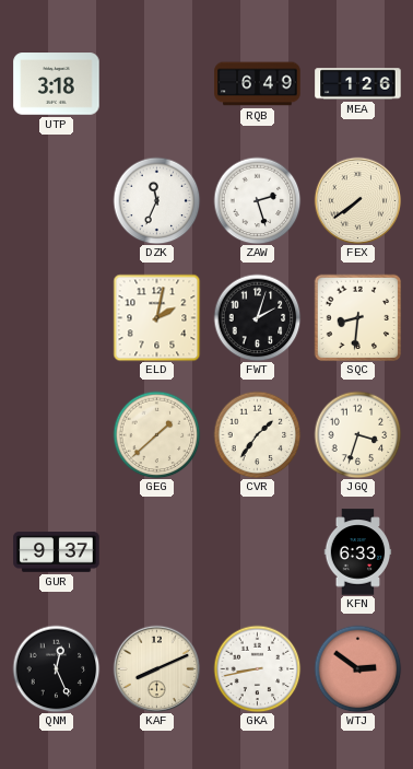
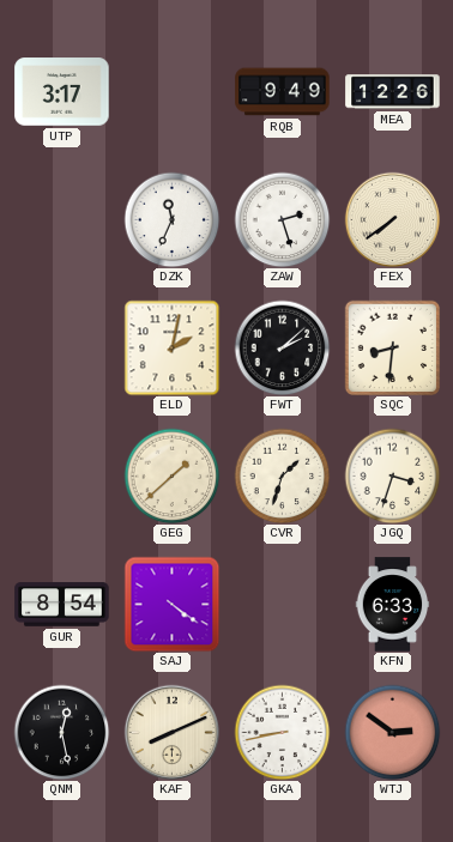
UTP: 3:18 -> 3:17 (62, 92)
RQB: 6:49 -> 9:49 (283, 92)
MEA: 1:26 -> 12:26 (393, 92)
FWT: 2:03 -> 2:08 (282, 347)
CVR: 1:36 -> 1:33 (282, 475)
GUR: 9:37 -> 8:54 (62, 605)
SAJ: none -> 4:21 (171, 604)
QNM: 12:26 -> 12:28 (61, 732)
